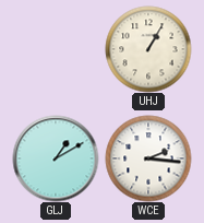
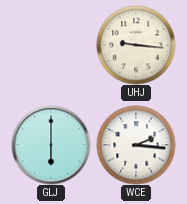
UHJ: 1:05 -> 9:16 (136, 45)
GLJ: 1:10 -> 6:00 (51, 145)
